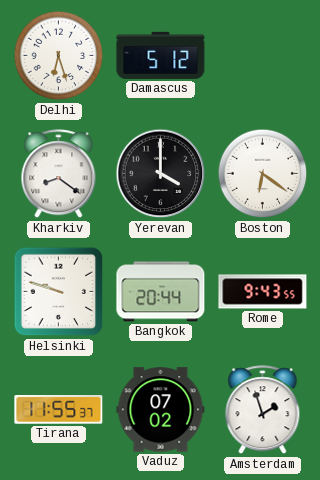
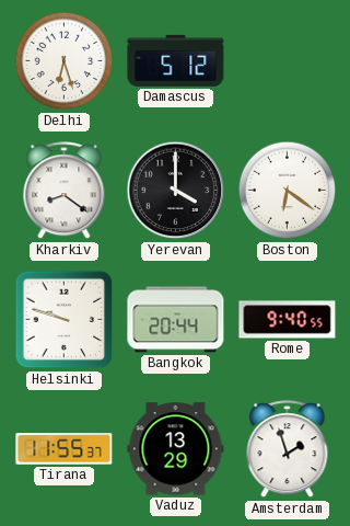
Rome: 9:43 -> 9:40 (288, 320)
Vaduz: 07:02 -> 13:29 (176, 449)
